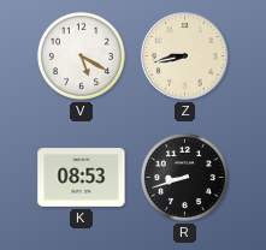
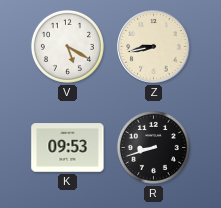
K: 08:53 -> 09:53 (68, 148)
